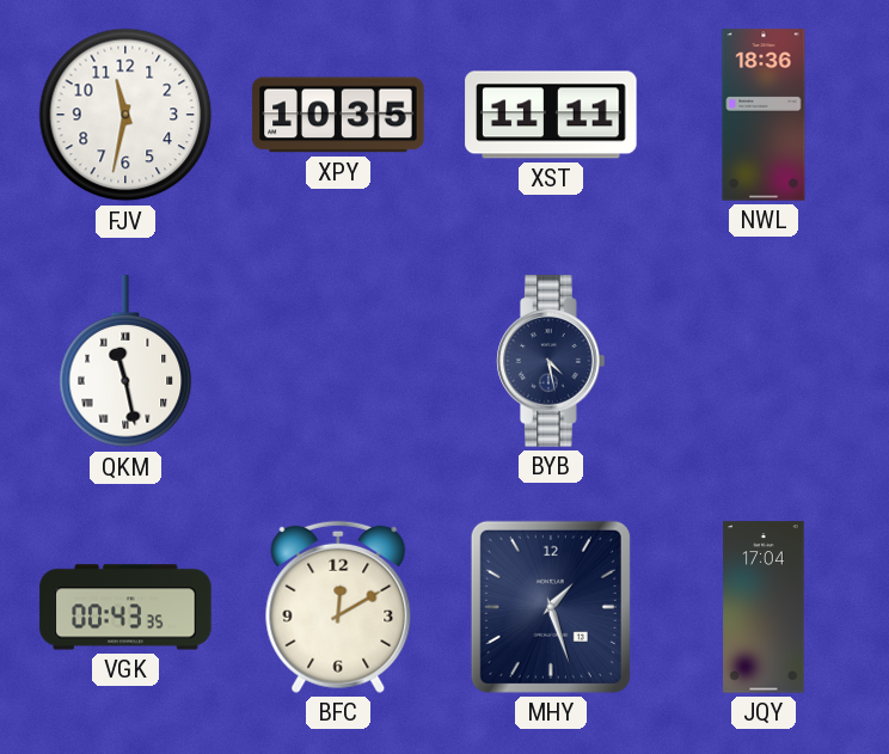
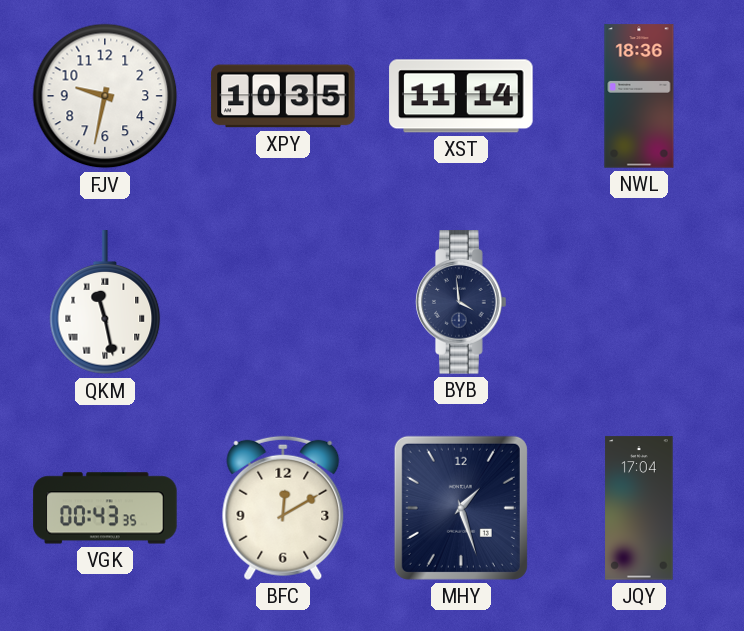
FJV: 11:32 -> 9:32 (105, 96)
XST: 11:11 -> 11:14 (461, 96)
BYB: 4:28 -> 3:59 (461, 302)
